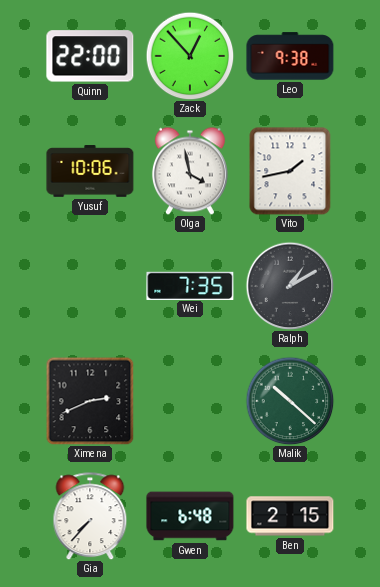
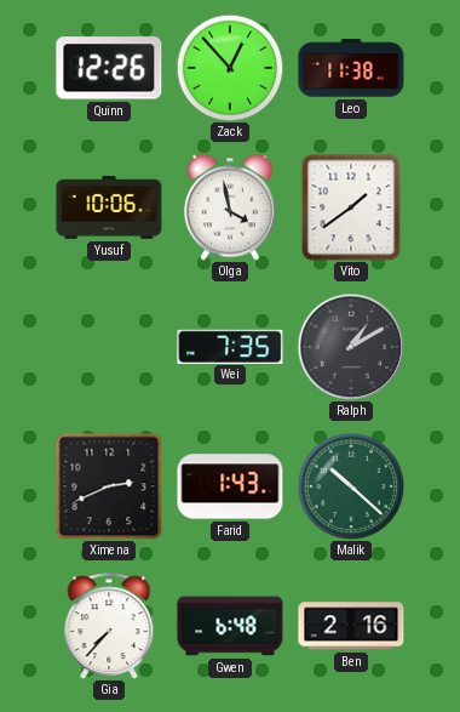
Quinn: 22:00 -> 12:26 (109, 68)
Leo: 9:38 -> 11:38 (351, 68)
Vito: 1:43 -> 1:39 (351, 207)
Farid: none -> 1:43 (230, 486)
Ben: 2:15 -> 2:16 (351, 626)
